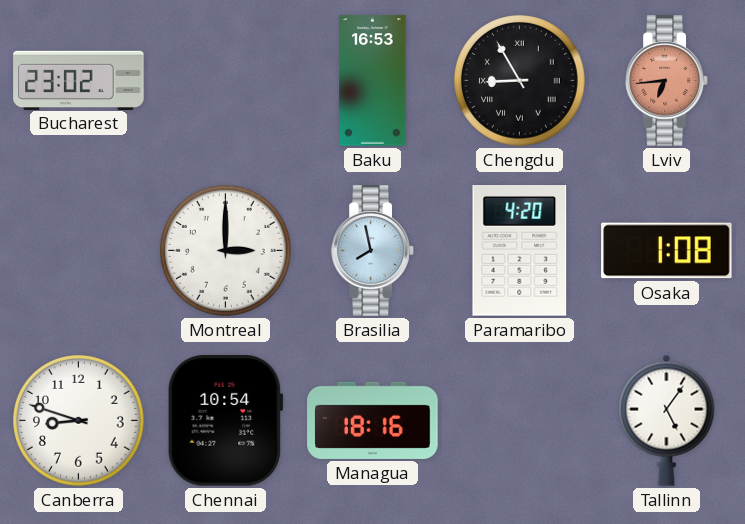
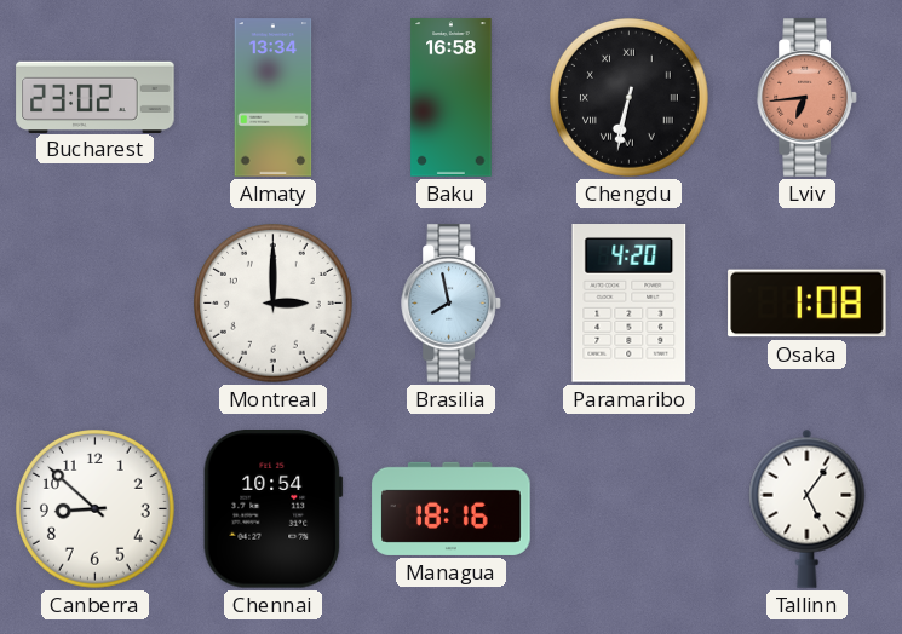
Almaty: none -> 13:34 (274, 98)
Baku: 16:53 -> 16:58 (452, 98)
Chengdu: 8:55 -> 6:32 (630, 98)
Canberra: 8:48 -> 8:52 (96, 509)
